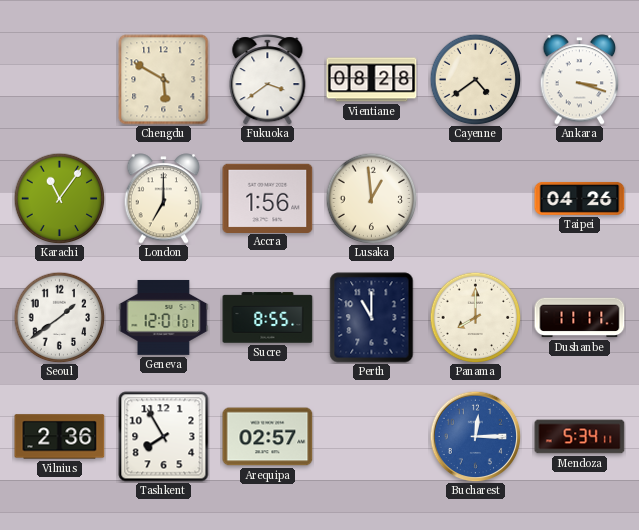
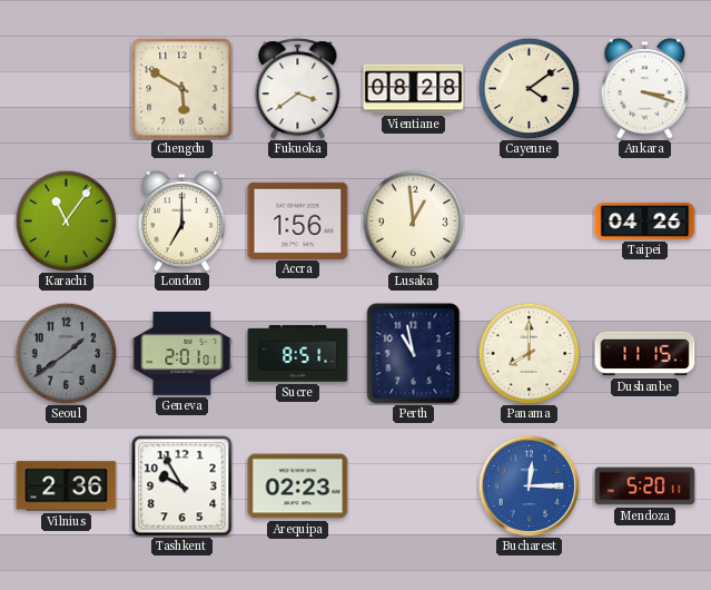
Cayenne: 4:39 -> 4:09 (529, 88)
Seoul dial: white -> grey (66, 353)
Geneva: 12:01 -> 2:01 (182, 353)
Sucre: 8:55 -> 8:51 (298, 354)
Perth: 11:00 -> 10:58 (414, 354)
Dushanbe: 11:11 -> 11:15 (645, 354)
Tashkent: 7:55 -> 9:55 (182, 486)
Arequipa: 02:57 -> 02:23 (298, 486)
Mendoza: 5:34 -> 5:20 (645, 486)
